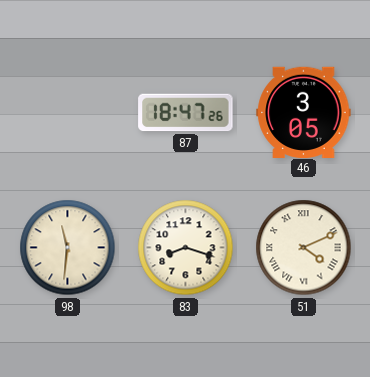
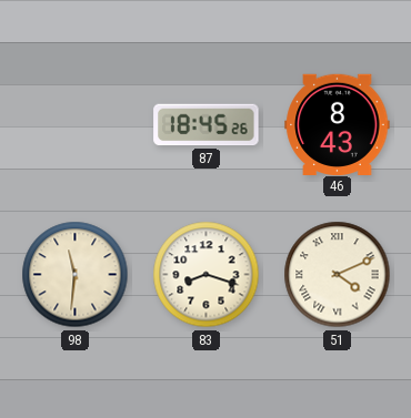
87: 18:47 -> 18:45 (207, 125)
46: 3:05 -> 8:43 (338, 124)
